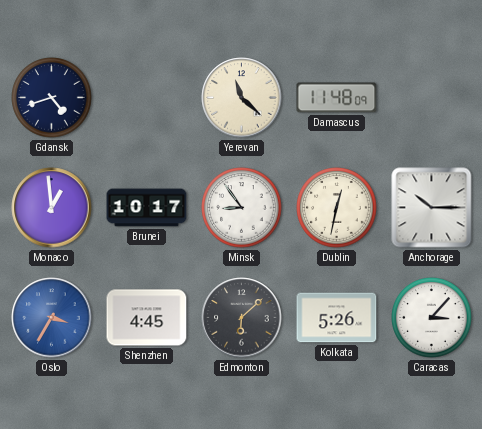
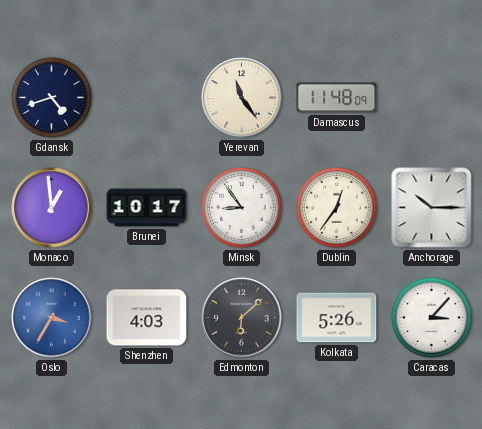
Yerevan: 11:22 -> 11:24 (242, 98)
Dublin: 12:32 -> 12:36 (337, 208)
Shenzhen: 4:45 -> 4:03 (147, 318)
